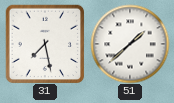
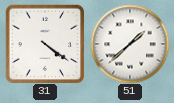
31: 7:28 -> 4:21 (45, 44)
